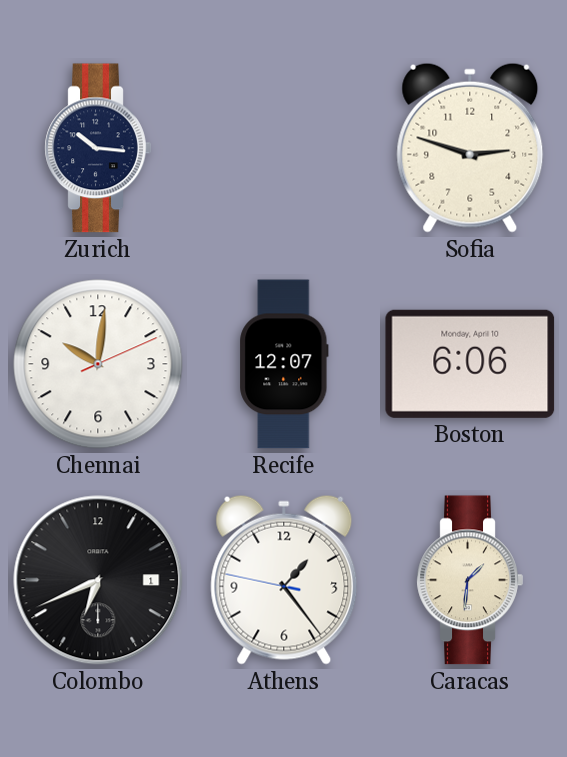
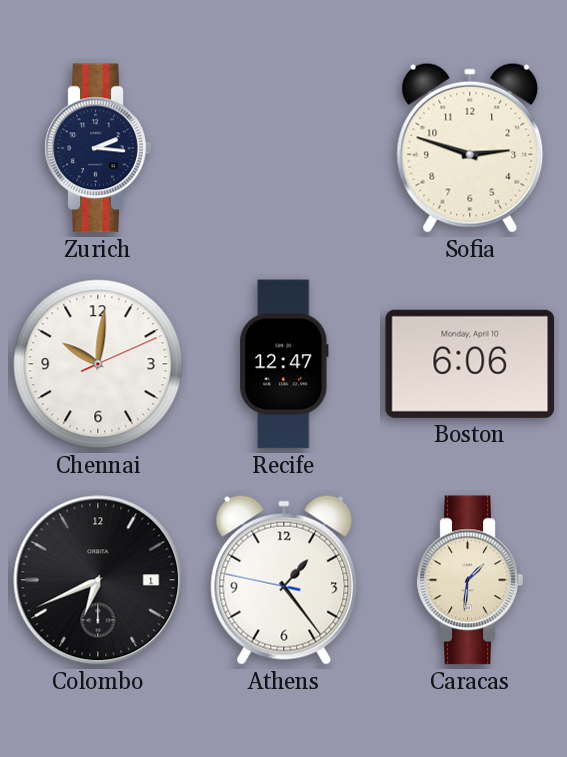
Zurich: 10:16 -> 2:16 (98, 148)
Recife: 12:07 -> 12:47 (284, 364)
